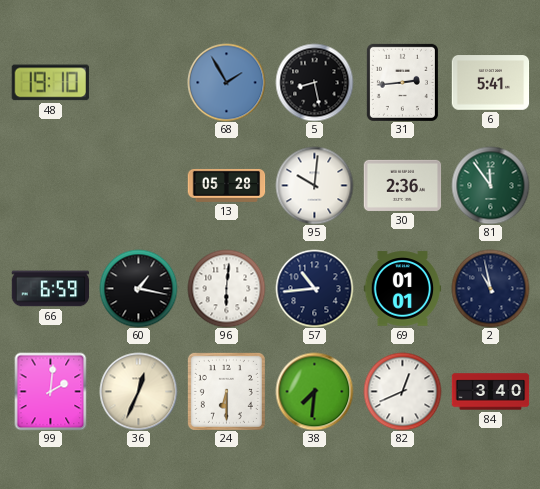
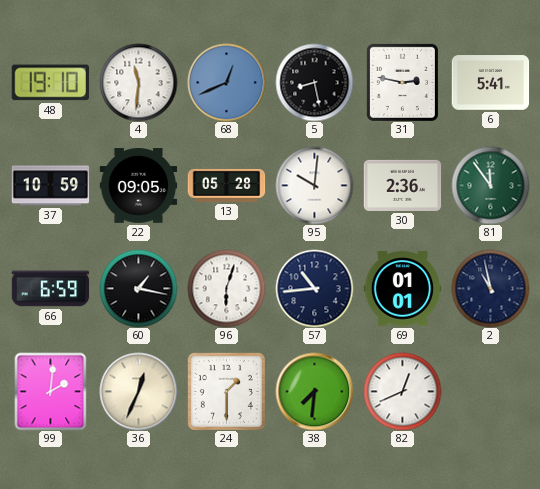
4: none -> 11:31 (138, 82)
68: 1:55 -> 12:41 (226, 82)
31: 2:44 -> 2:47 (402, 82)
37: none -> 10:59 (50, 186)
22: none -> 09:05 (138, 186)
96: 6:01 -> 6:03 (226, 288)
24: 6:30 -> 1:30 (226, 391)
84: 3:40 -> none (490, 392)
